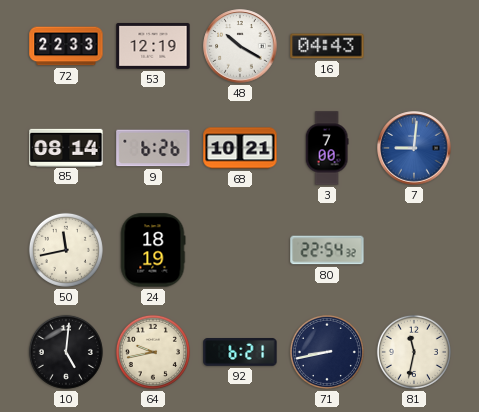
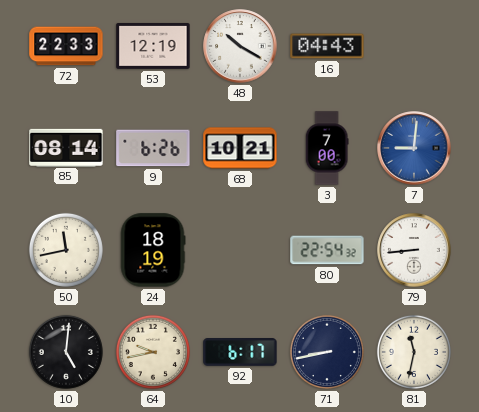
79: none -> 8:44 (414, 250)
92: 6:21 -> 6:17 (240, 353)
